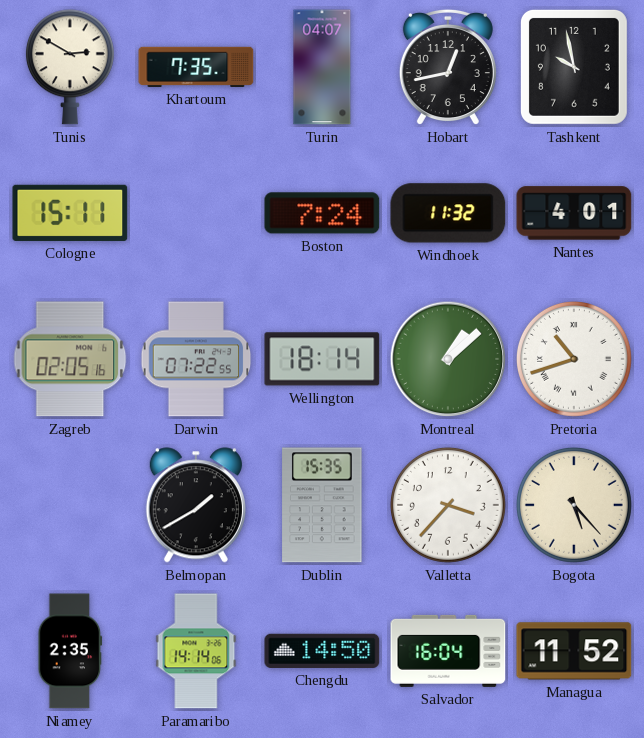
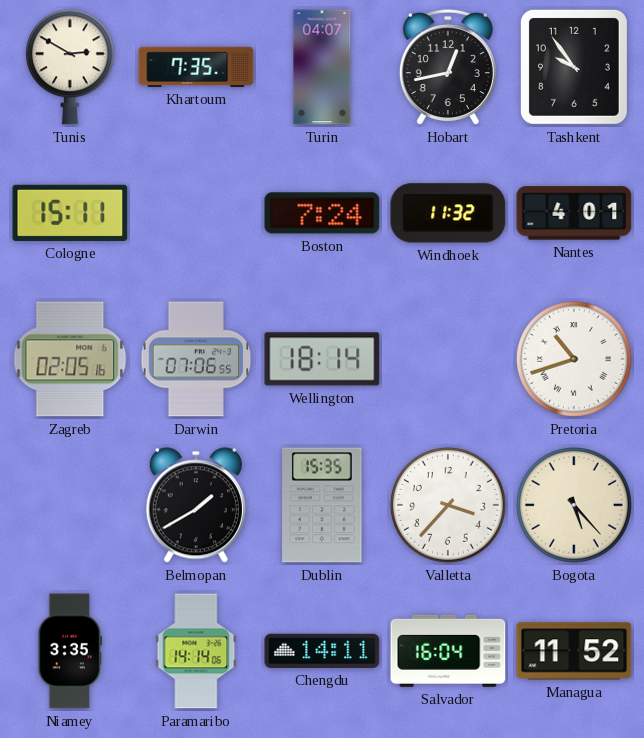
Tashkent: 9:58 -> 9:54 (574, 67)
Darwin: 07:22 -> 07:06 (196, 359)
Montreal: 1:08 -> none (448, 359)
Niamey: 2:35 -> 3:35 (70, 651)
Chengdu: 14:50 -> 14:11 (322, 651)
